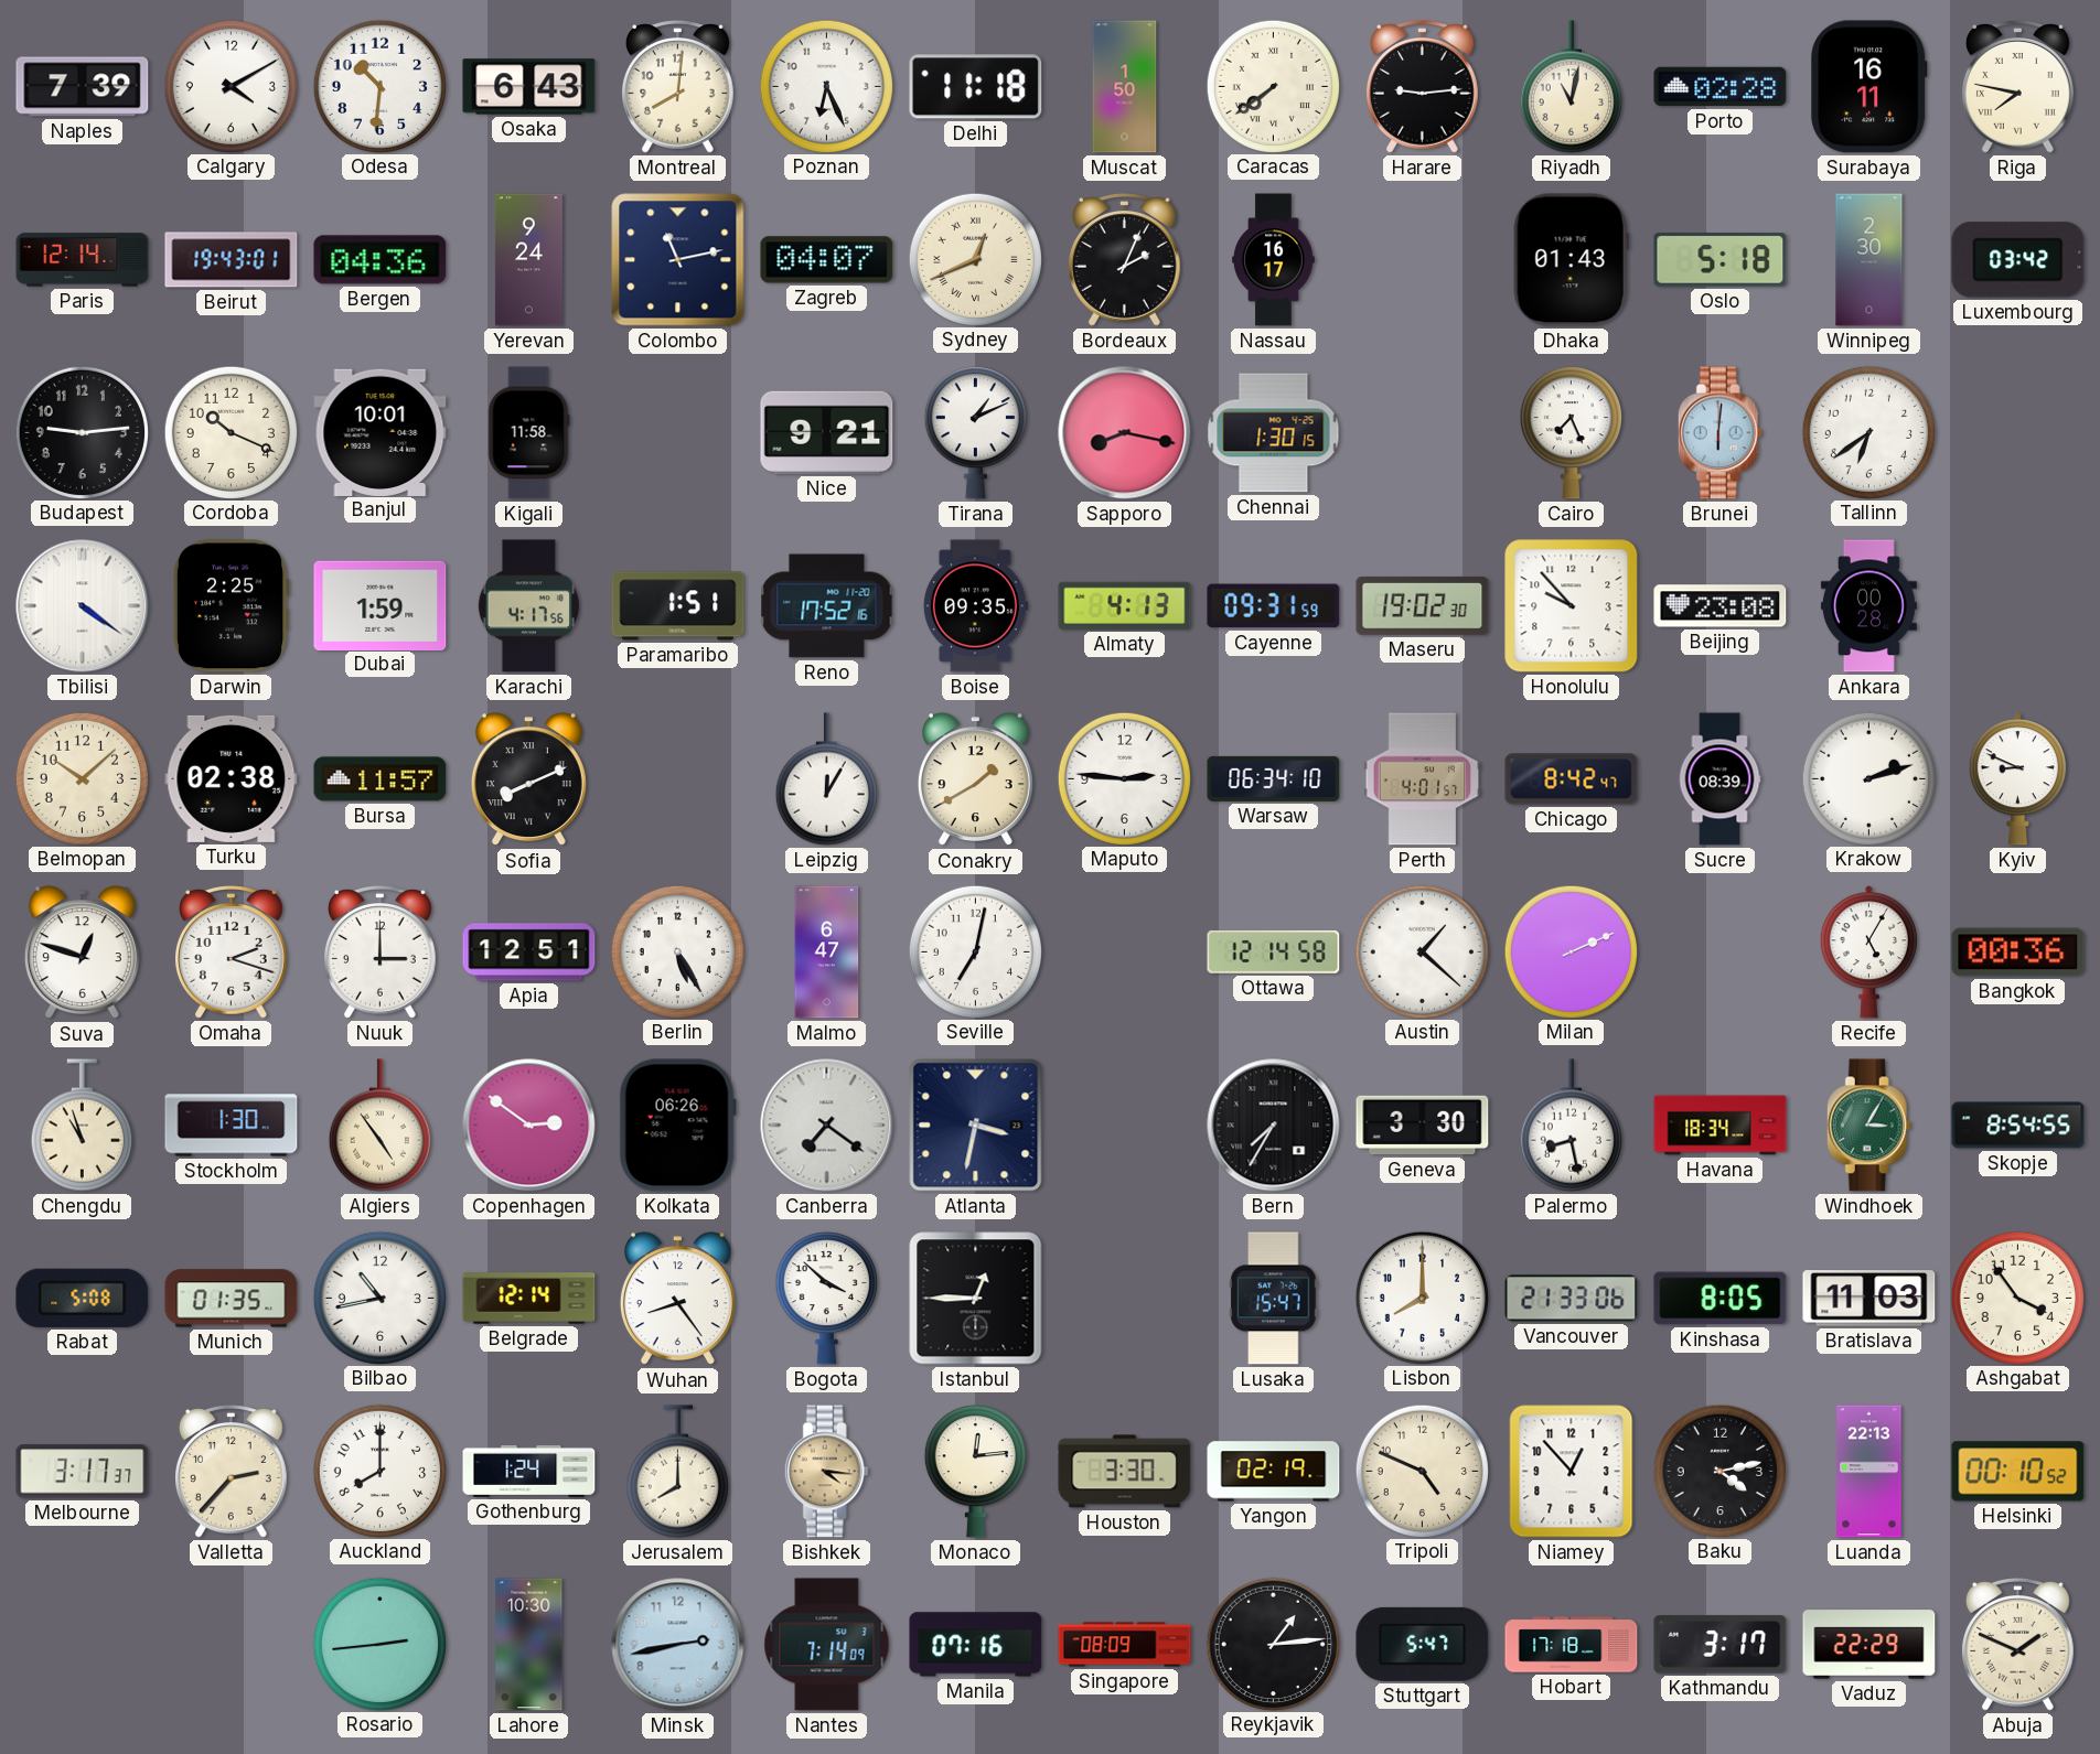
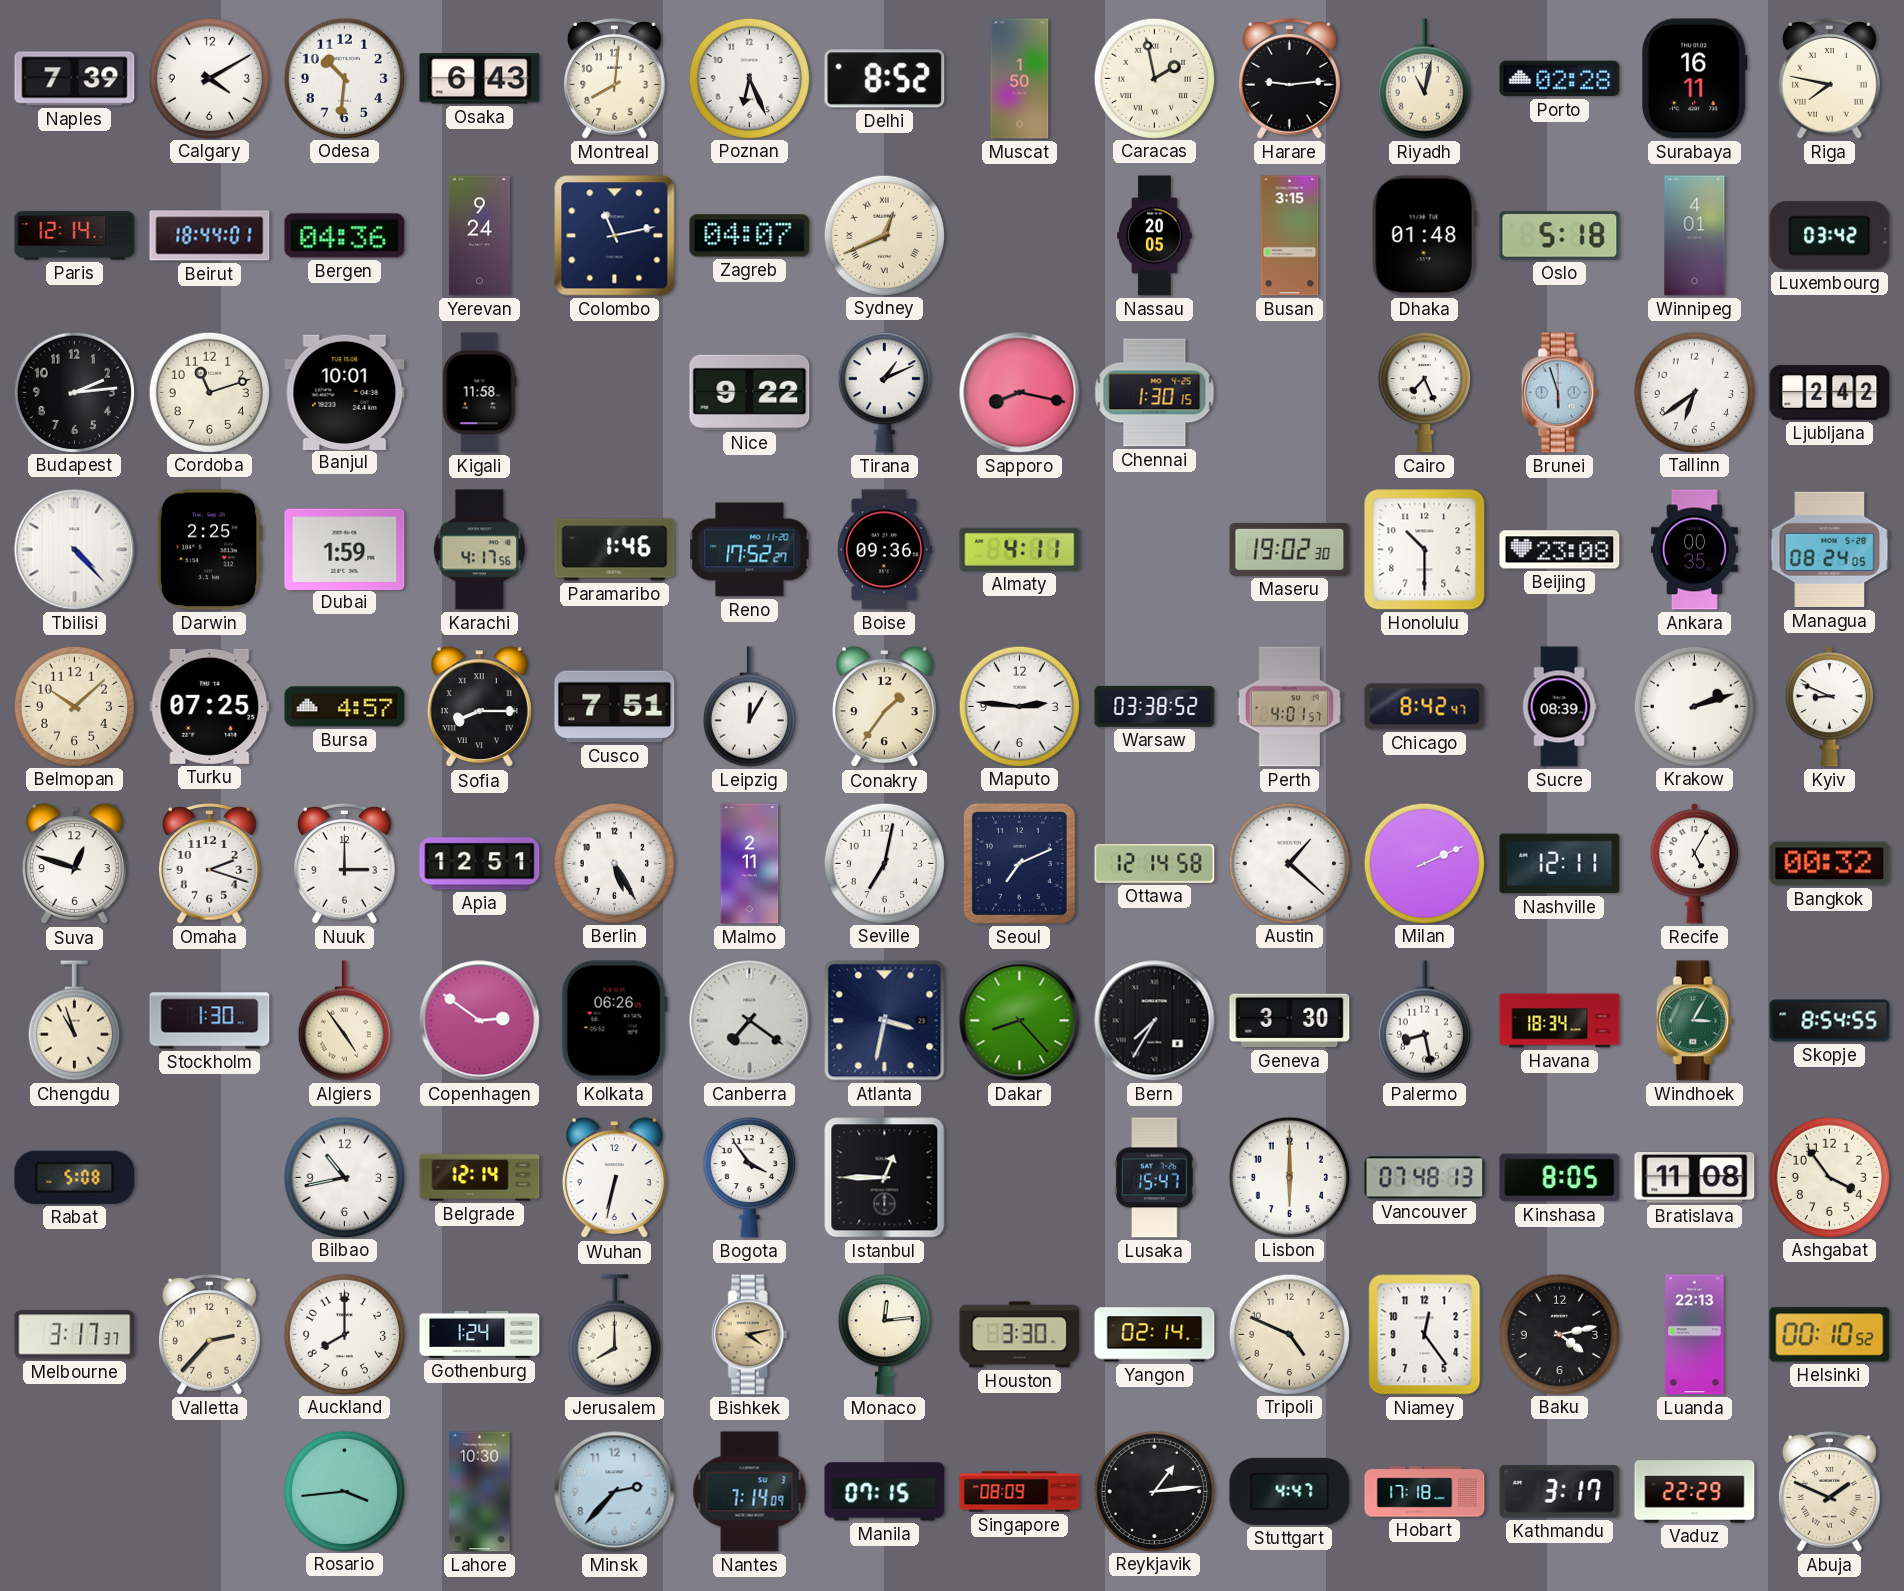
Delhi: 11:18 -> 8:52 (885, 79)
Caracas: 7:39 -> 1:58 (1154, 78)
Beirut: 19:43 -> 18:44 (210, 236)
Bordeaux: 2:04 -> none (1125, 260)
Nassau: 16:17 -> 20:05 (1155, 236)
Busan: none -> 3:15 (1290, 236)
Dhaka: 01:43 -> 01:48 (1424, 236)
Winnipeg: 2:30 -> 4:01 (1695, 236)
Budapest: 9:14 -> 2:14 (74, 392)
Cordoba: 10:19 -> 11:12 (209, 392)
Nice: 9:21 -> 9:22 (750, 392)
Brunei: 6:01 -> 5:57 (1559, 393)
Ljubljana: none -> 2:42 (1830, 393)
Tbilisi: 4:21 -> 4:23 (75, 550)
Paramaribo: 1:51 -> 1:46 (615, 550)
Reno: 17:52:16 -> 17:52:27 (750, 550)
Boise: 09:35 -> 09:36 (884, 550)
Almaty: 4:13 -> 4:11 (1020, 549)
Cayenne: 09:31 -> none (1274, 606)
Honolulu: 9:53 -> 10:30 (1425, 550)
Ankara: 00:28 -> 00:35 (1694, 550)
Managua: none -> 08:24 (1830, 550)
Turku: 02:38 -> 07:25 (210, 706)
Bursa: 11:57 -> 4:57 (345, 707)
Sofia: 8:11 -> 8:15 (479, 707)
Cusco: none -> 7:51 (615, 707)
Conakry: 1:40 -> 1:36 (884, 707)
Warsaw: 06:34 -> 03:38 (1155, 706)
Malmo: 6:47 -> 2:11 (750, 864)
Seoul: none -> 7:11 (1019, 863)
Nashville: none -> 12:11 (1560, 864)
Bangkok: 00:36 -> 00:32 (1830, 864)
Dakar: none -> 8:23 (1020, 1021)
Munich: 01:35 -> none (232, 1299)
Wuhan: 8:24 -> 6:32 (614, 1178)
Bogota: 3:52 -> 3:54 (749, 1178)
Lisbon: 8:00 -> 6:00 (1289, 1177)
Vancouver: 21:33 -> 07:48 (1425, 1178)
Bratislava: 11:03 -> 11:08 (1695, 1178)
Bishkek: 4:16 -> 4:13 (749, 1335)
Yangon: 02:19 -> 02:14 (1155, 1335)
Niamey: 12:53 -> 12:24 (1425, 1335)
Rosario: 2:44 -> 3:44 (344, 1491)
Minsk: 2:43 -> 2:37 (615, 1492)
Manila: 07:16 -> 07:15 (885, 1492)
Stuttgart: 5:47 -> 4:47 (1290, 1491)
